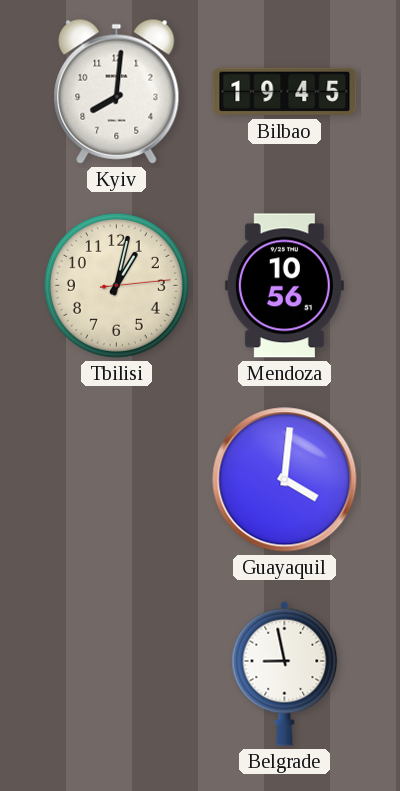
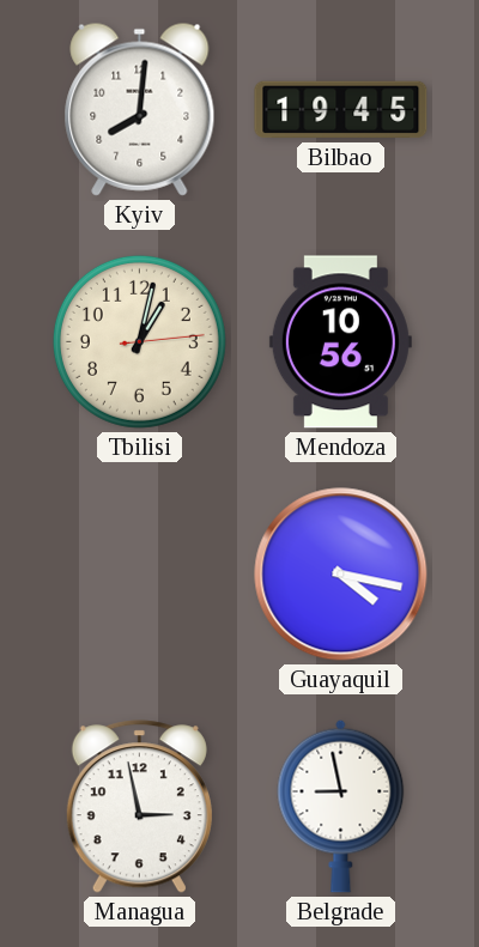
Guayaquil: 4:01 -> 4:17 (341, 575)
Managua: none -> 2:58 (139, 807)
